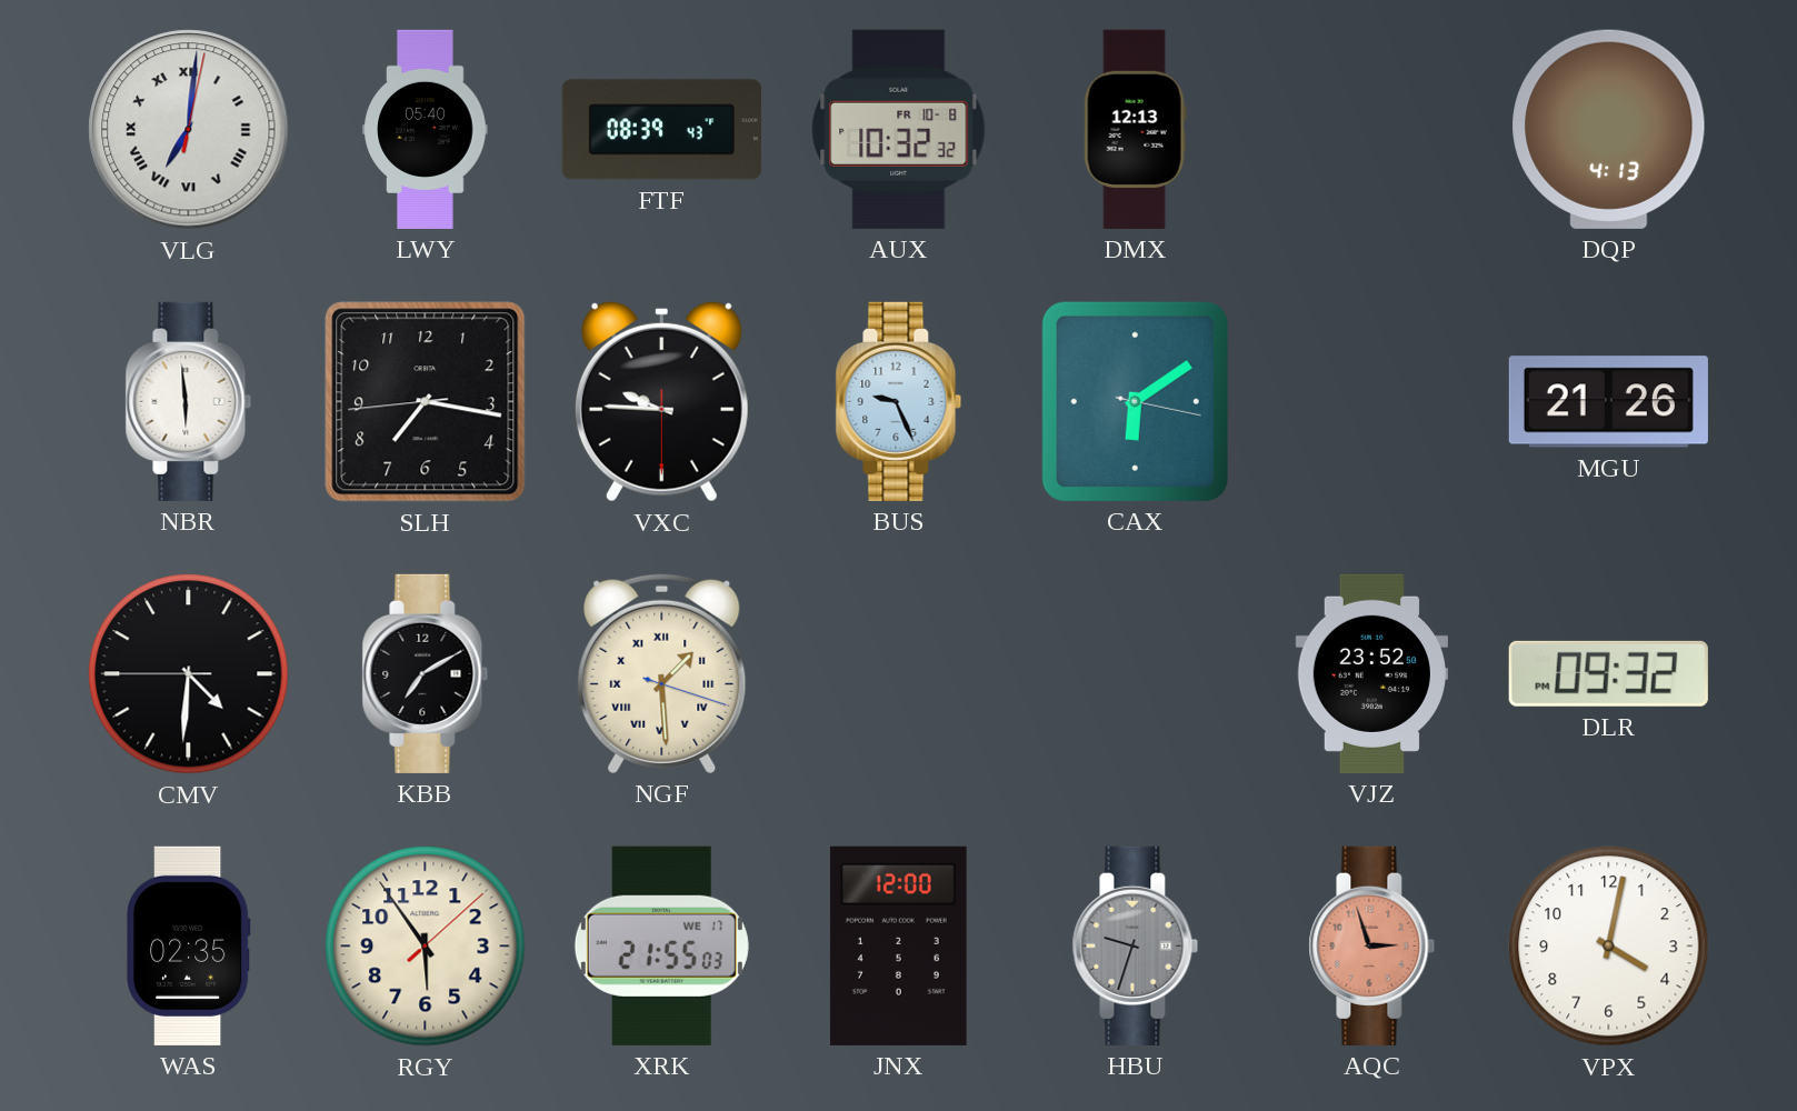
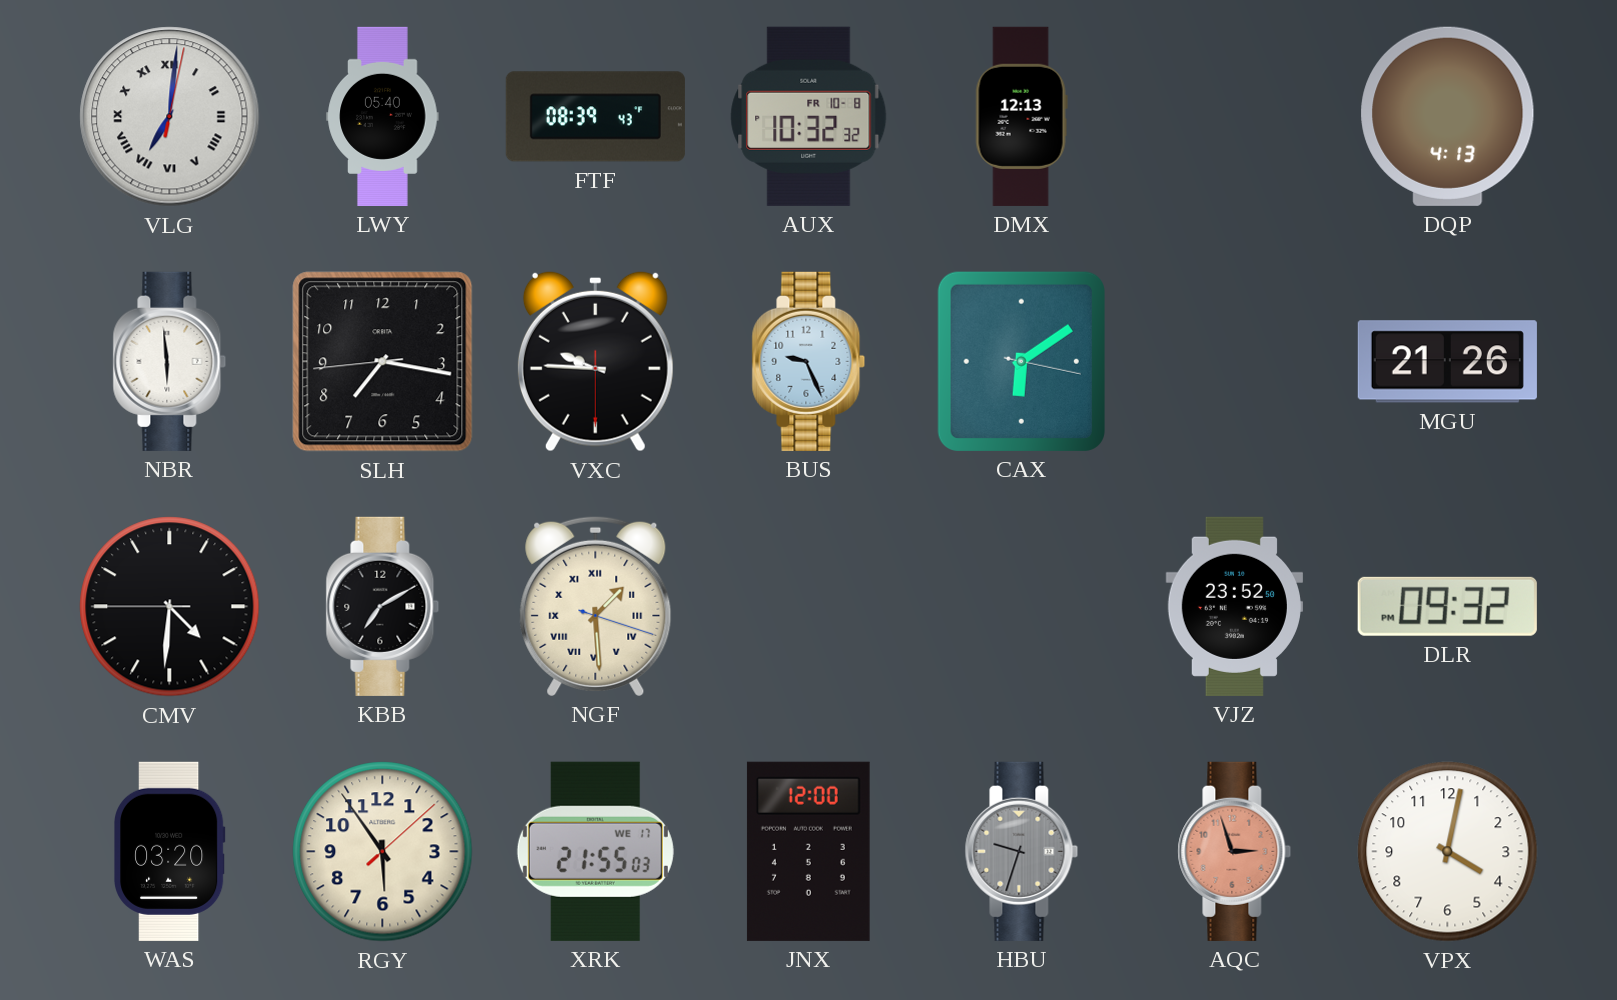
WAS: 02:35 -> 03:20 (169, 851)
